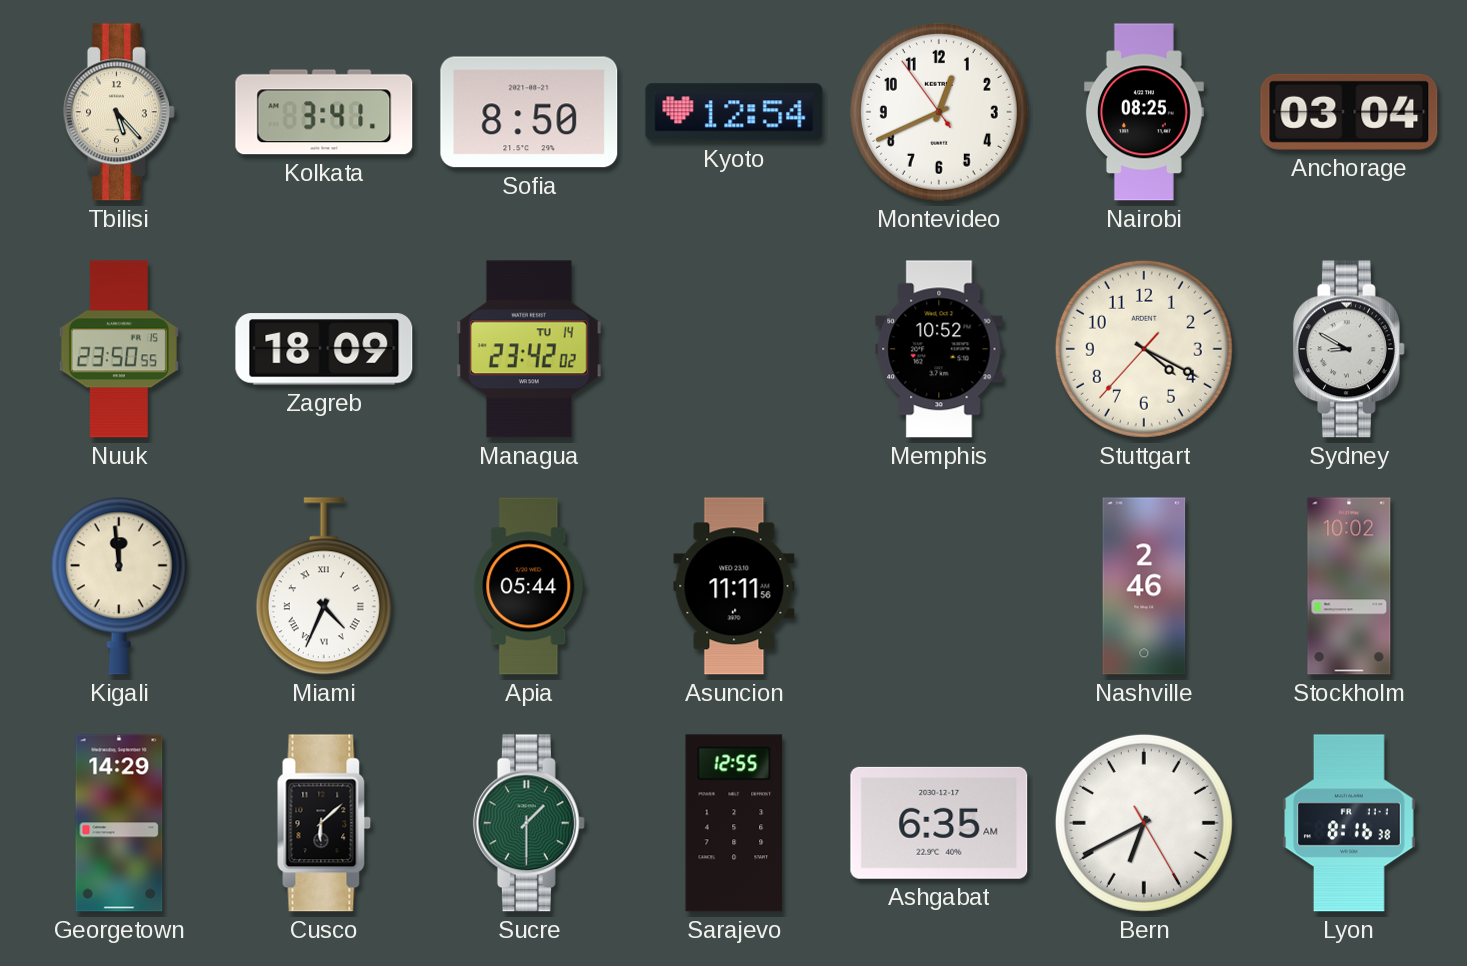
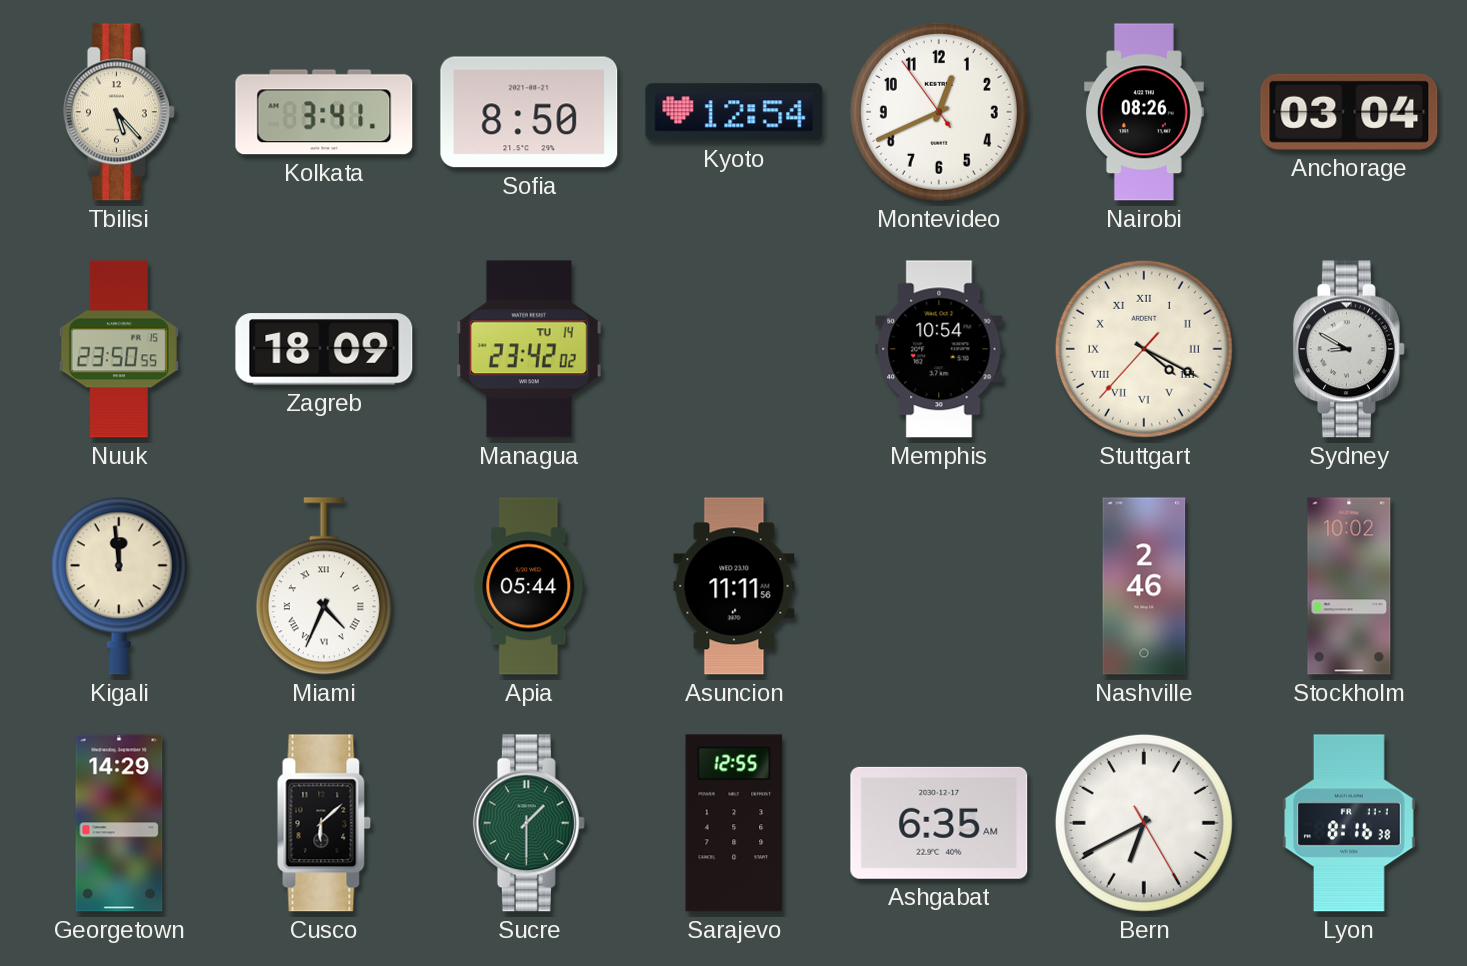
Nairobi: 08:25 -> 08:26 (1144, 112)
Memphis: 10:52 -> 10:54 (939, 349)
Stuttgart numerals: Arabic -> Roman (1144, 349)
